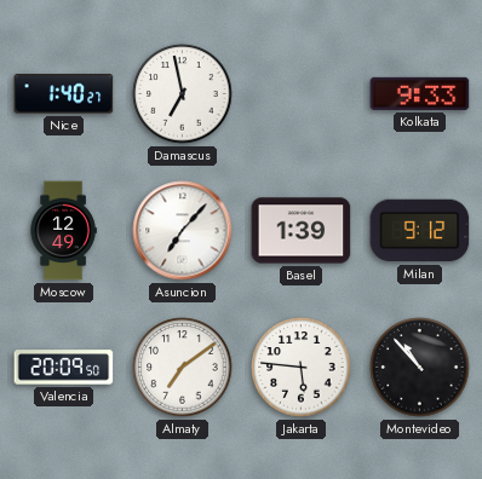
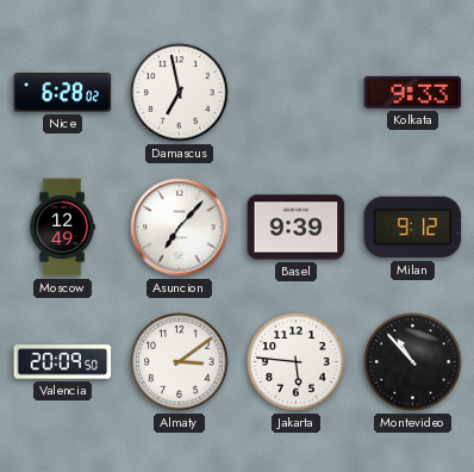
Nice: 1:40 -> 6:28 (63, 93)
Basel: 1:39 -> 9:39 (297, 228)
Almaty: 7:09 -> 3:09 (180, 362)
